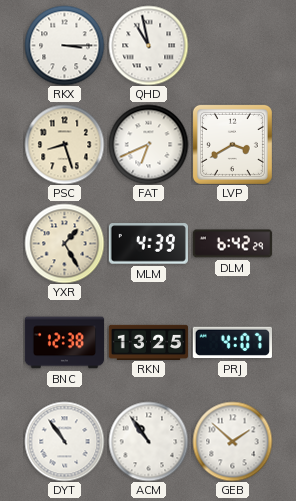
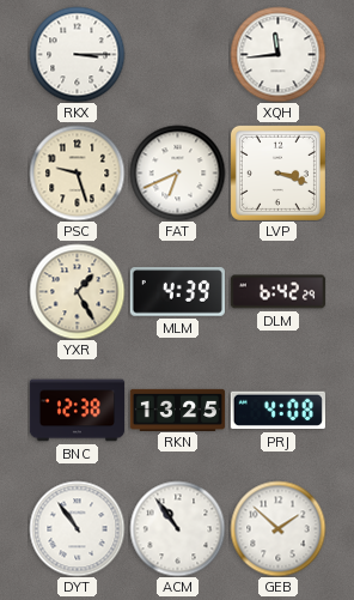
QHD: 10:58 -> none (148, 45)
XQH: none -> 11:44 (277, 54)
PSC: 8:27 -> 9:27 (77, 172)
LVP: 3:40 -> 3:18 (277, 172)
PRJ: 4:07 -> 4:08 (277, 411)
